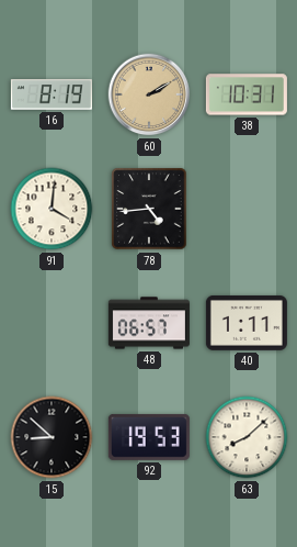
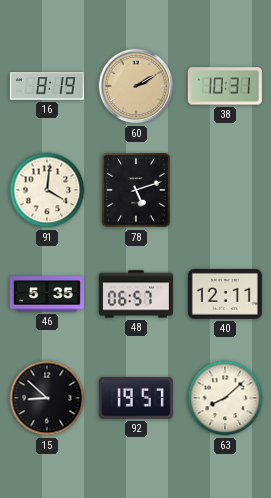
78: 4:44 -> 5:12 (136, 190)
46: none -> 5:35 (47, 294)
40: 1:11 -> 12:11 (225, 294)
92: 19:53 -> 19:57 (136, 398)
